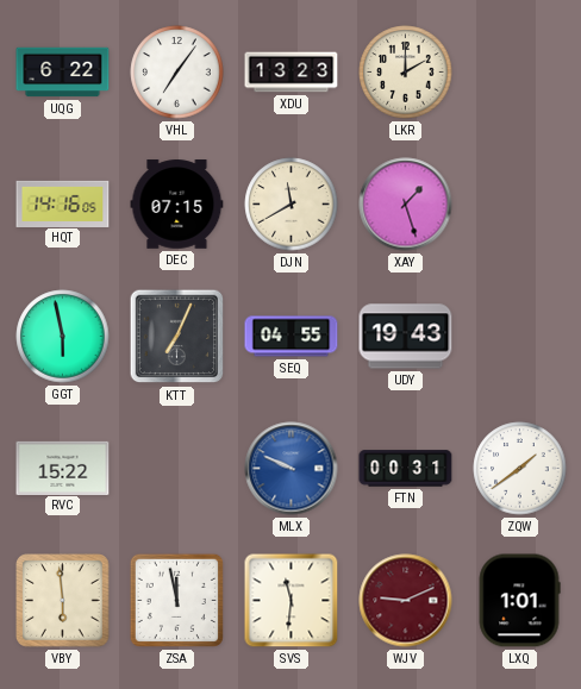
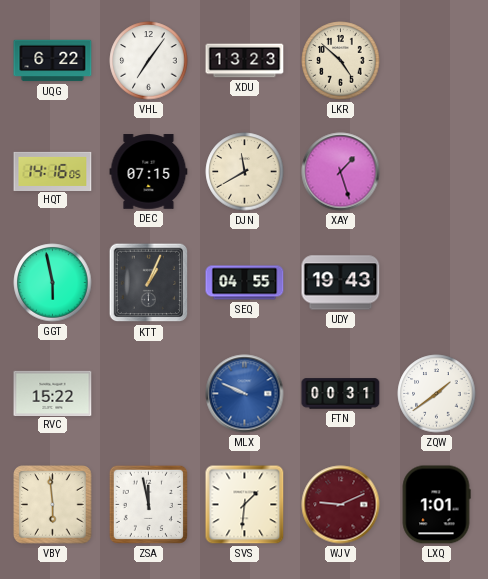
LKR: 2:00 -> 4:52 (341, 61)
KTT: 7:04 -> 1:04 (149, 283)
SVS: 11:31 -> 1:31 (245, 505)
